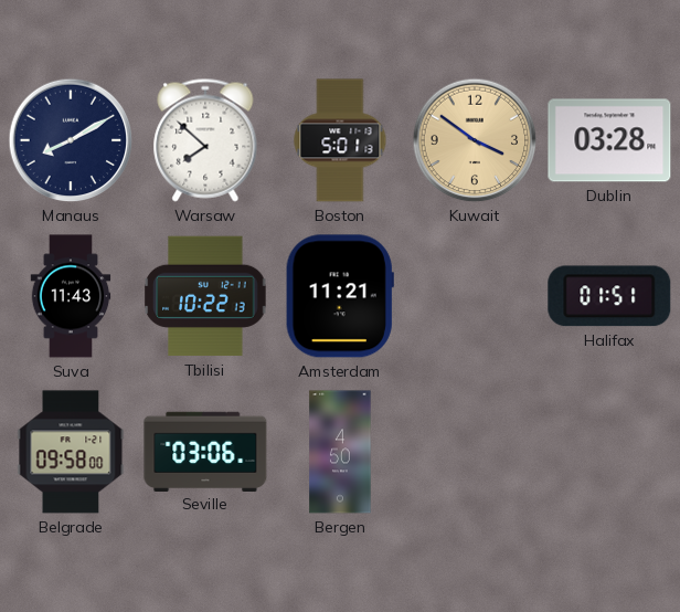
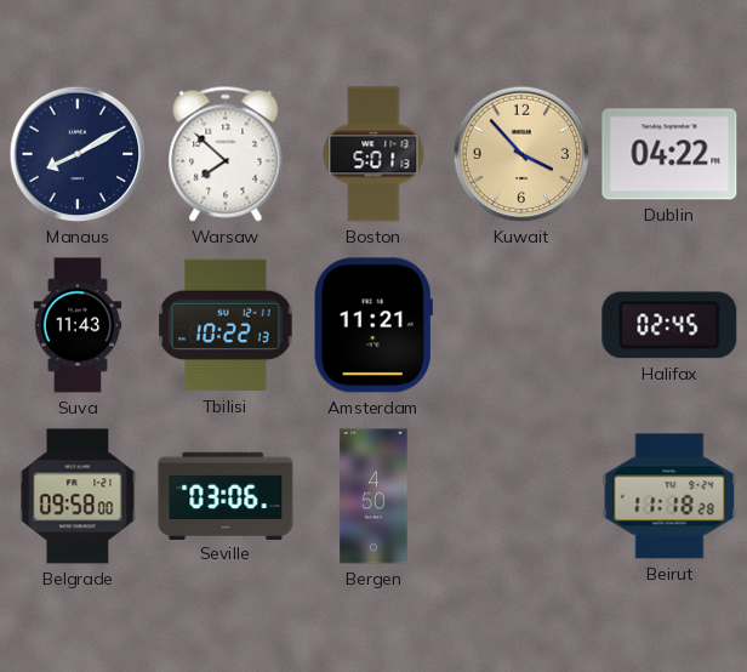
Kuwait: 3:51 -> 3:53 (521, 154)
Dublin: 03:28 -> 04:22 (669, 154)
Halifax: 01:51 -> 02:45 (669, 325)
Beirut: none -> 11:18 (669, 496)
